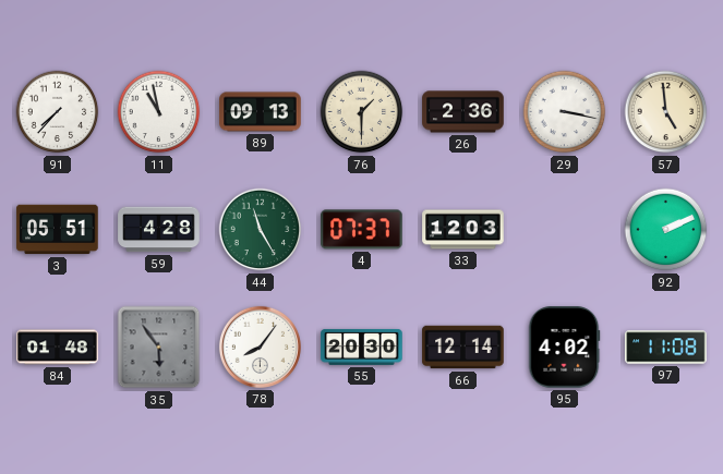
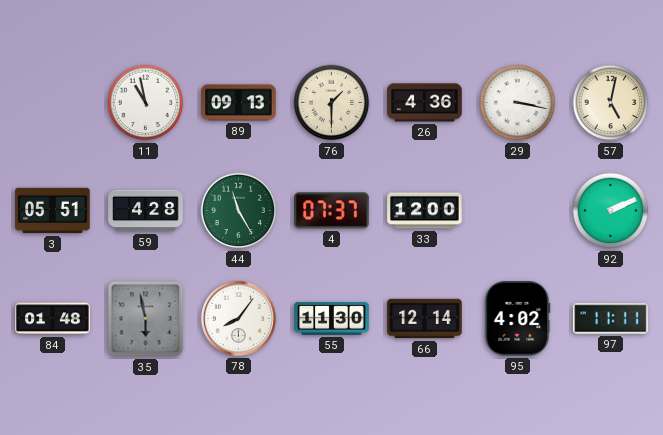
91: 7:37 -> none (58, 112)
26: 2:36 -> 4:36 (425, 103)
57: 4:59 -> 5:02 (611, 103)
33: 12:03 -> 12:00 (425, 211)
35: 5:54 -> 5:58 (146, 319)
55: 20:30 -> 11:30 (332, 318)
97: 11:08 -> 11:11 (611, 319)
